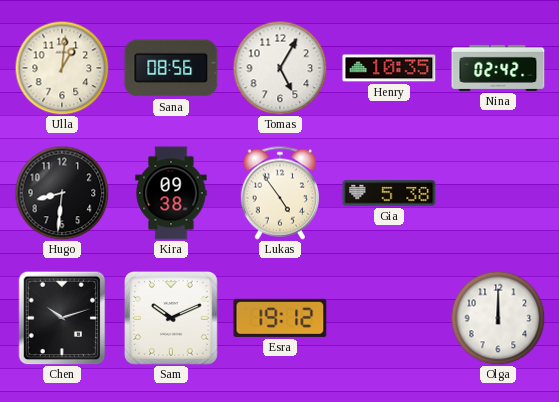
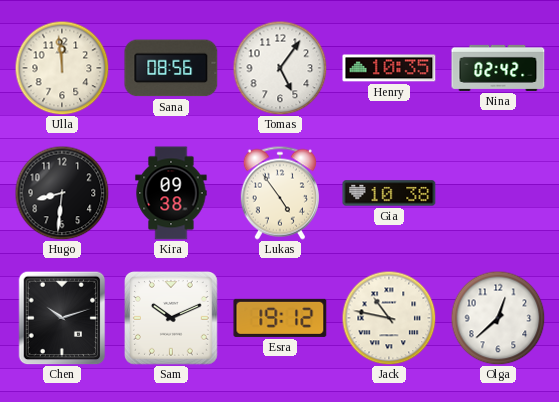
Ulla: 1:01 -> 11:59 (62, 68)
Tomas: 5:05 -> 5:06 (280, 68)
Gia: 5:38 -> 10:38 (389, 193)
Jack: none -> 10:47 (389, 318)
Olga: 12:00 -> 12:38 (498, 318)
